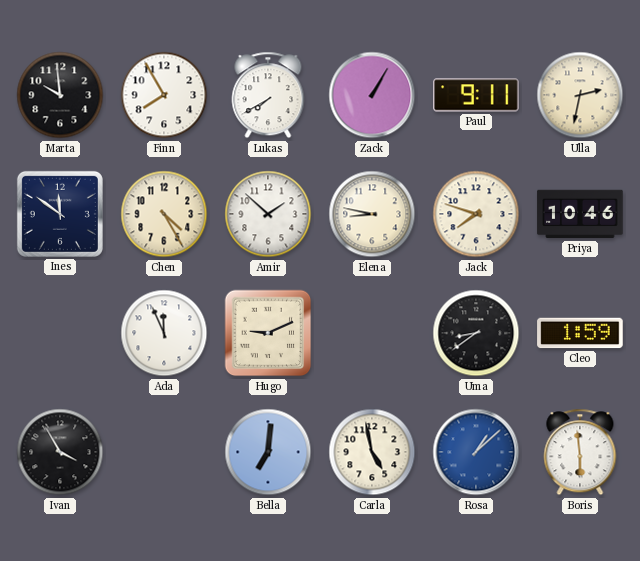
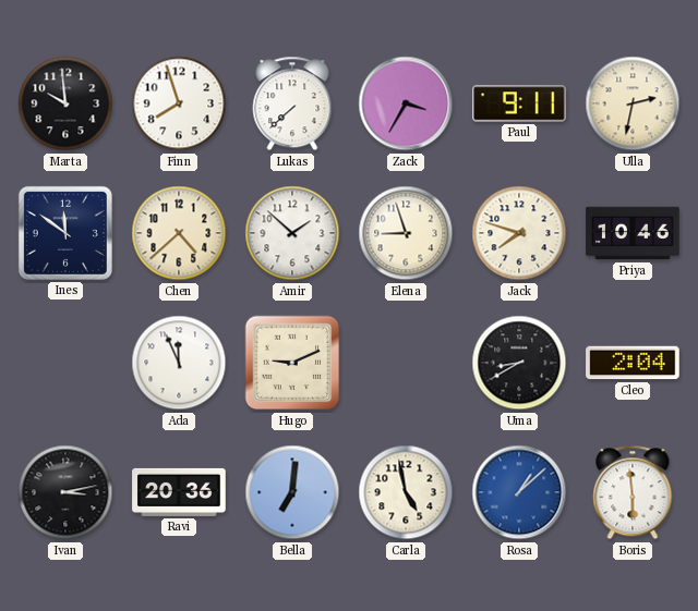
Finn: 7:55 -> 7:57 (179, 103)
Lukas: 7:40 -> 7:38 (292, 103)
Zack: 1:05 -> 3:35 (406, 103)
Chen: 4:25 -> 4:38 (179, 233)
Elena: 8:47 -> 8:57 (406, 233)
Uma: 8:39 -> 8:40 (519, 363)
Cleo: 1:59 -> 2:04 (633, 363)
Ivan: 3:55 -> 3:13 (65, 492)
Ravi: none -> 20:36 (179, 492)
